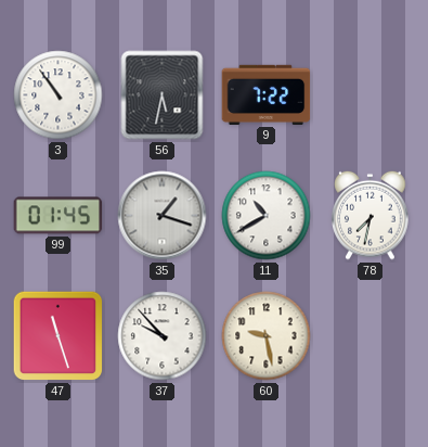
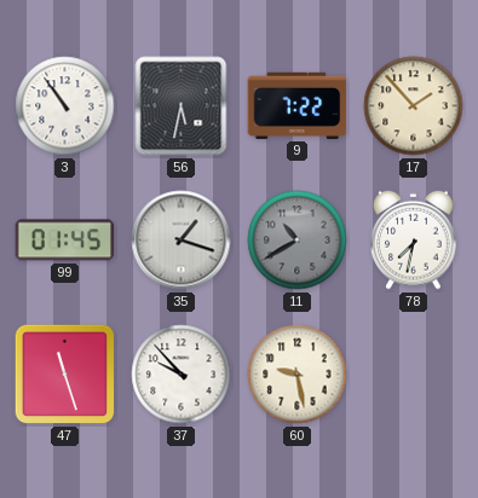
17: none -> 1:53 (414, 106)
11 dial: white -> grey (298, 241)
